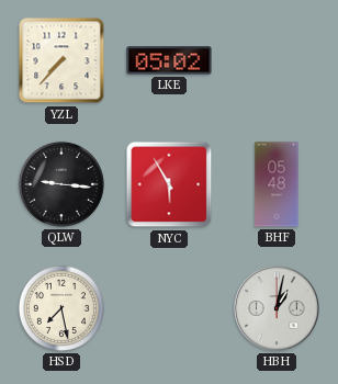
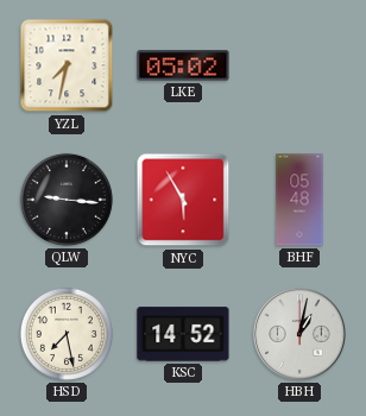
YZL: 7:37 -> 7:32 (67, 65)
KSC: none -> 14:52 (183, 334)
